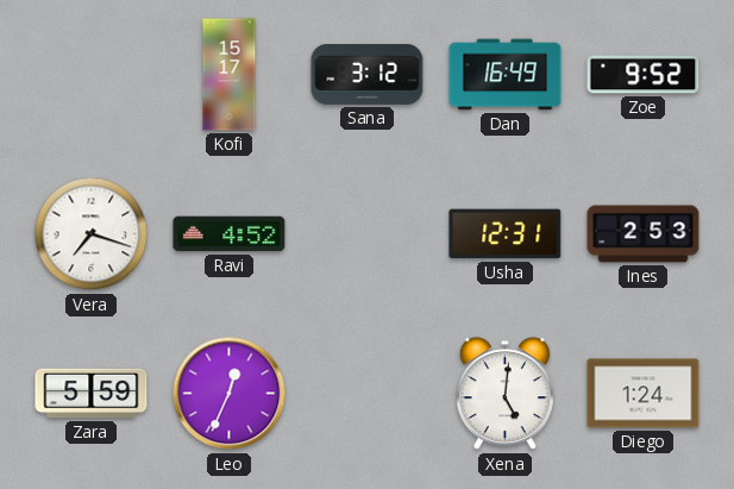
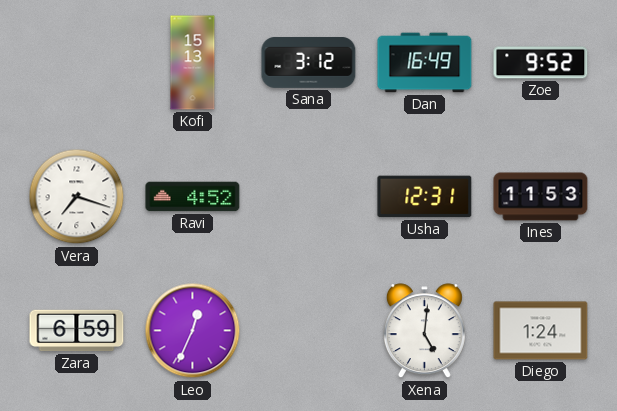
Kofi: 15:17 -> 15:13 (193, 63)
Ines: 2:53 -> 11:53 (541, 197)
Zara: 5:59 -> 6:59 (77, 331)
